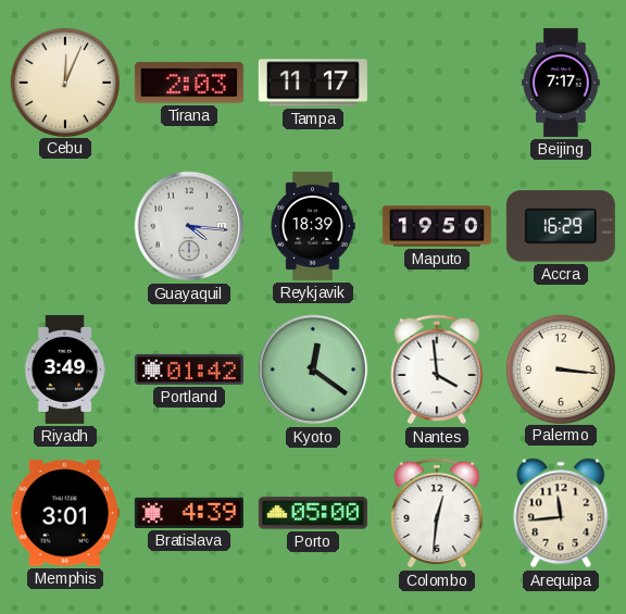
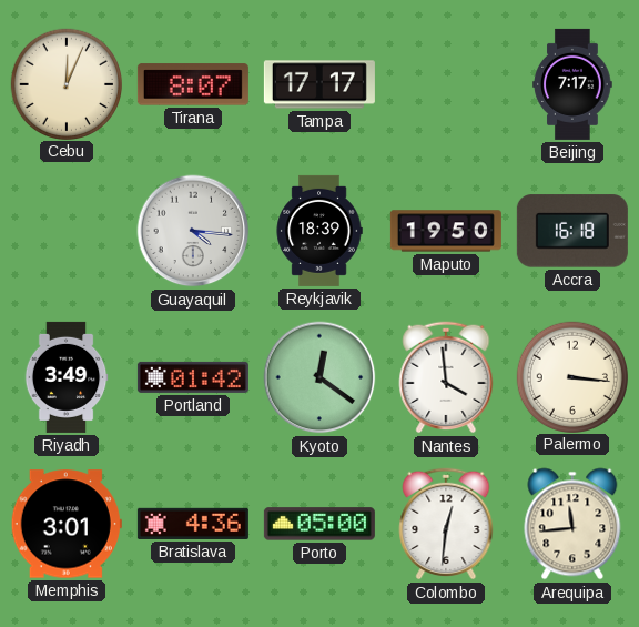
Tirana: 2:03 -> 8:07 (193, 84)
Tampa: 11:17 -> 17:17 (319, 84)
Accra: 16:29 -> 16:18 (572, 231)
Bratislava: 4:39 -> 4:36 (193, 524)
